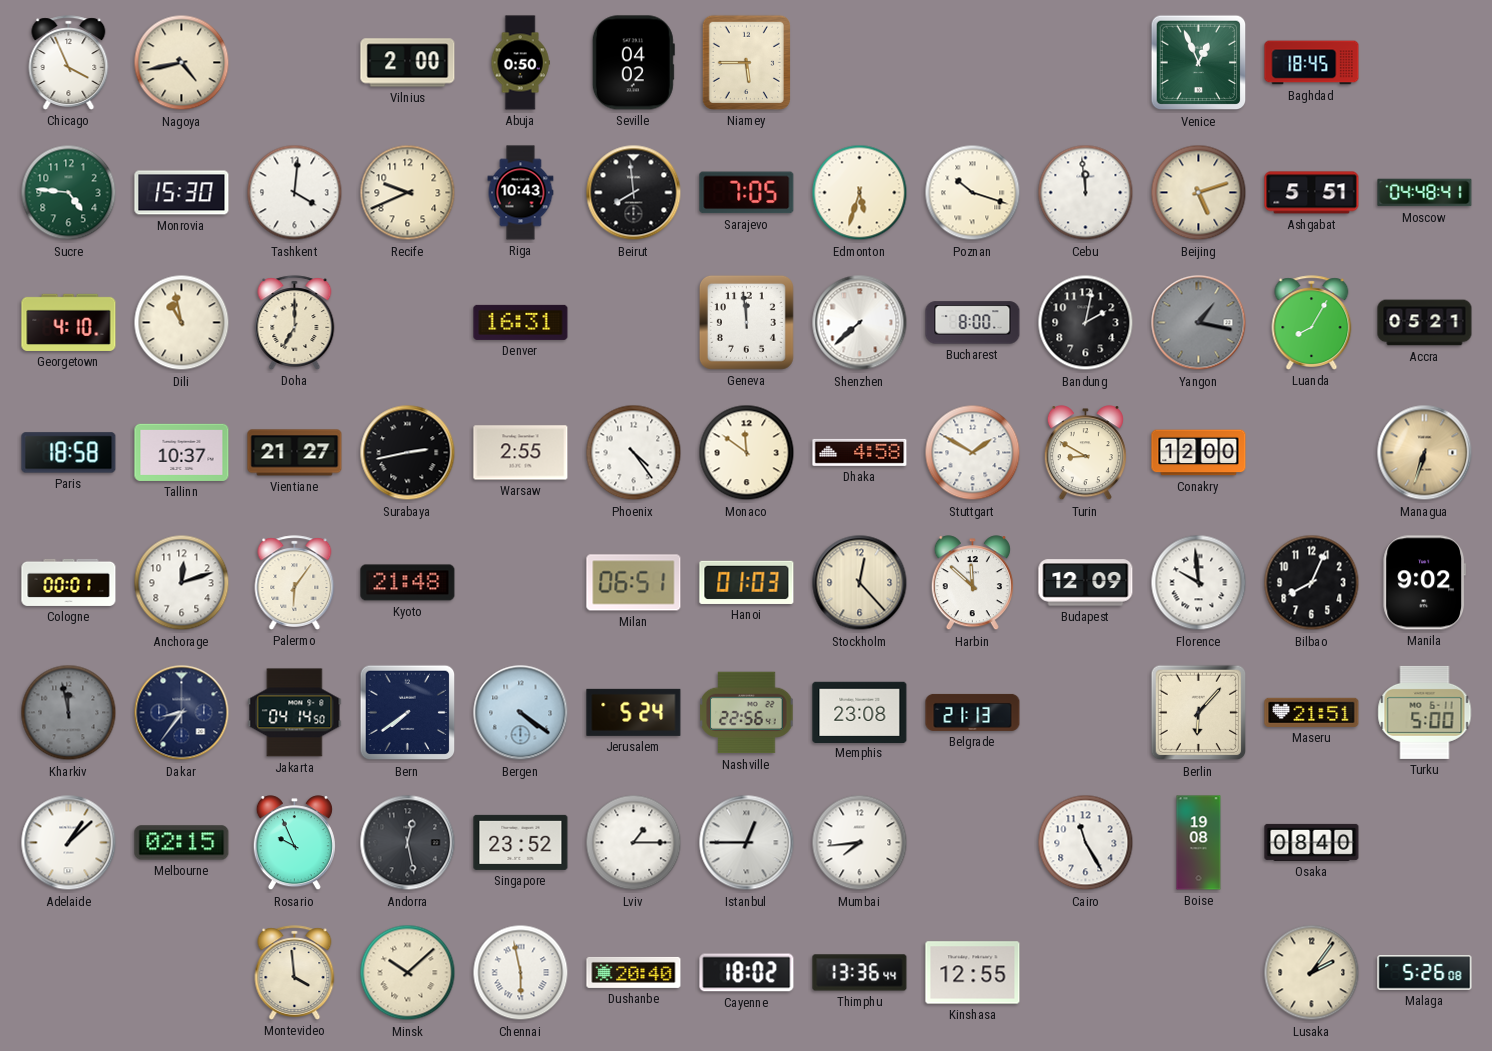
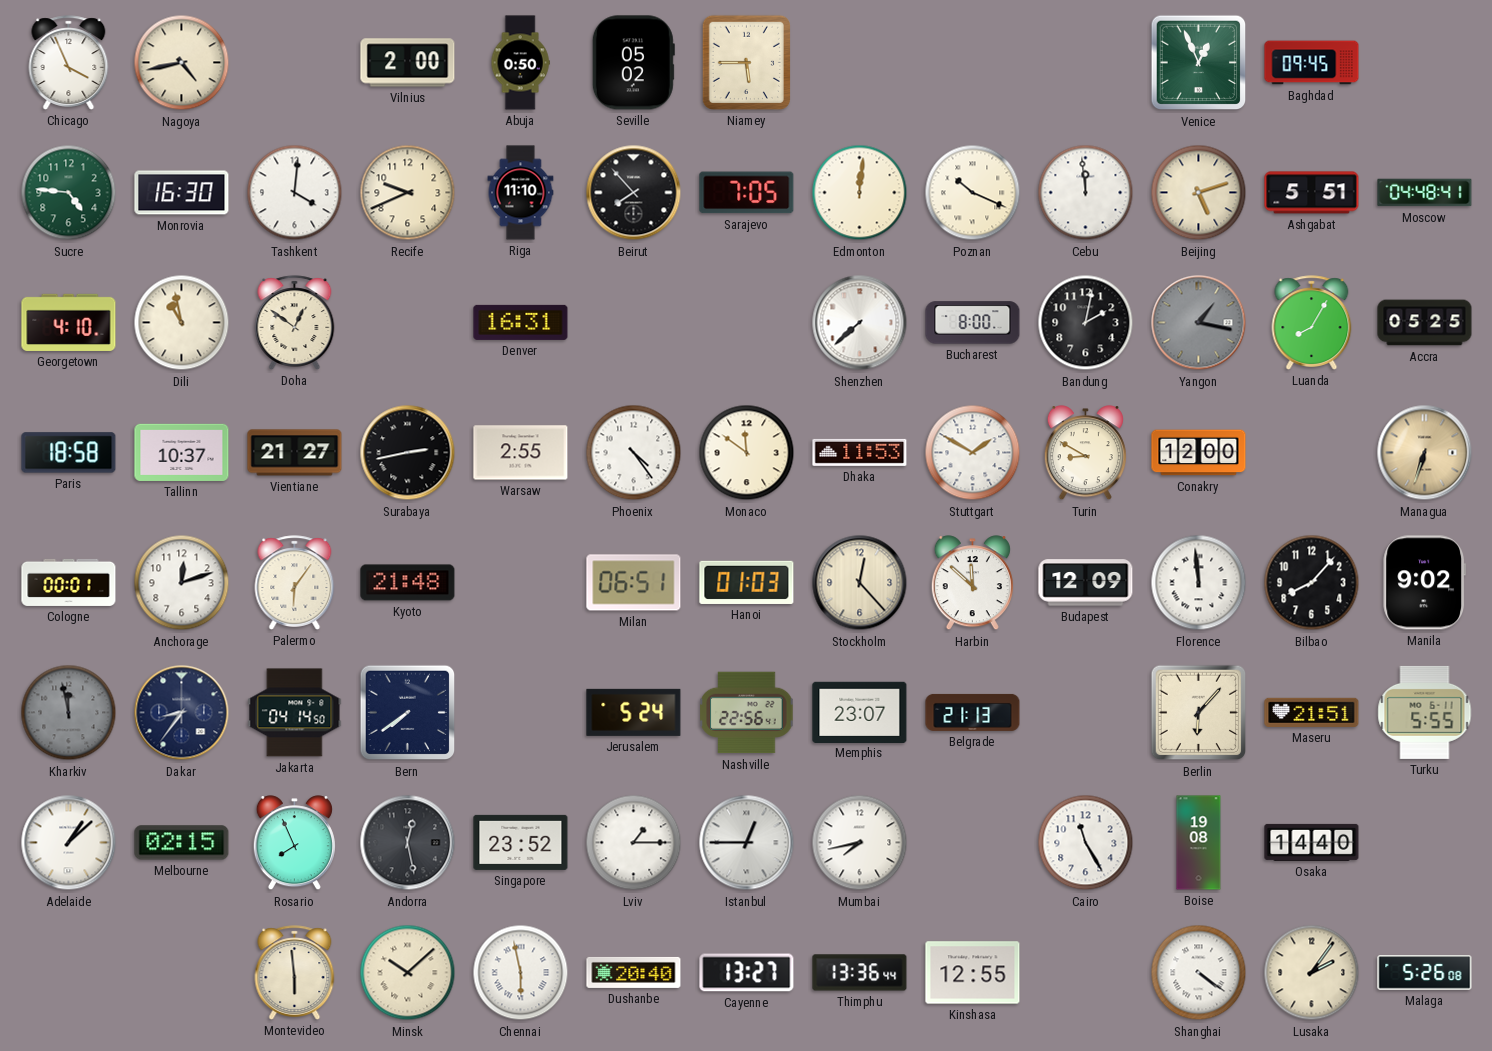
Seville: 04:02 -> 05:02 (633, 63)
Baghdad: 18:45 -> 09:45 (1312, 63)
Monrovia: 15:30 -> 16:30 (182, 193)
Riga: 10:43 -> 11:10 (521, 193)
Beirut: 7:59 -> 7:53 (634, 193)
Edmonton: 5:33 -> 12:01 (860, 193)
Poznan: 10:18 -> 10:19 (973, 193)
Doha: 7:00 -> 12:51 (295, 323)
Geneva: 11:59 -> none (746, 322)
Accra: 05:21 -> 05:25 (1425, 323)
Dhaka: 4:58 -> 11:53 (860, 452)
Florence: 9:59 -> 11:59 (1199, 583)
Bilbao: 8:04 -> 8:07 (1312, 583)
Bergen: 4:21 -> none (521, 713)
Memphis: 23:08 -> 23:07 (860, 712)
Turku: 5:00 -> 5:55 (1425, 712)
Rosario: 9:56 -> 7:56 (294, 843)
Mumbai: 7:44 -> 7:43 (860, 843)
Osaka: 08:40 -> 14:40 (1312, 842)
Montevideo: 3:59 -> 5:59 (295, 973)
Cayenne: 18:02 -> 13:27 (747, 973)
Shanghai: none -> 4:21 (1199, 973)
